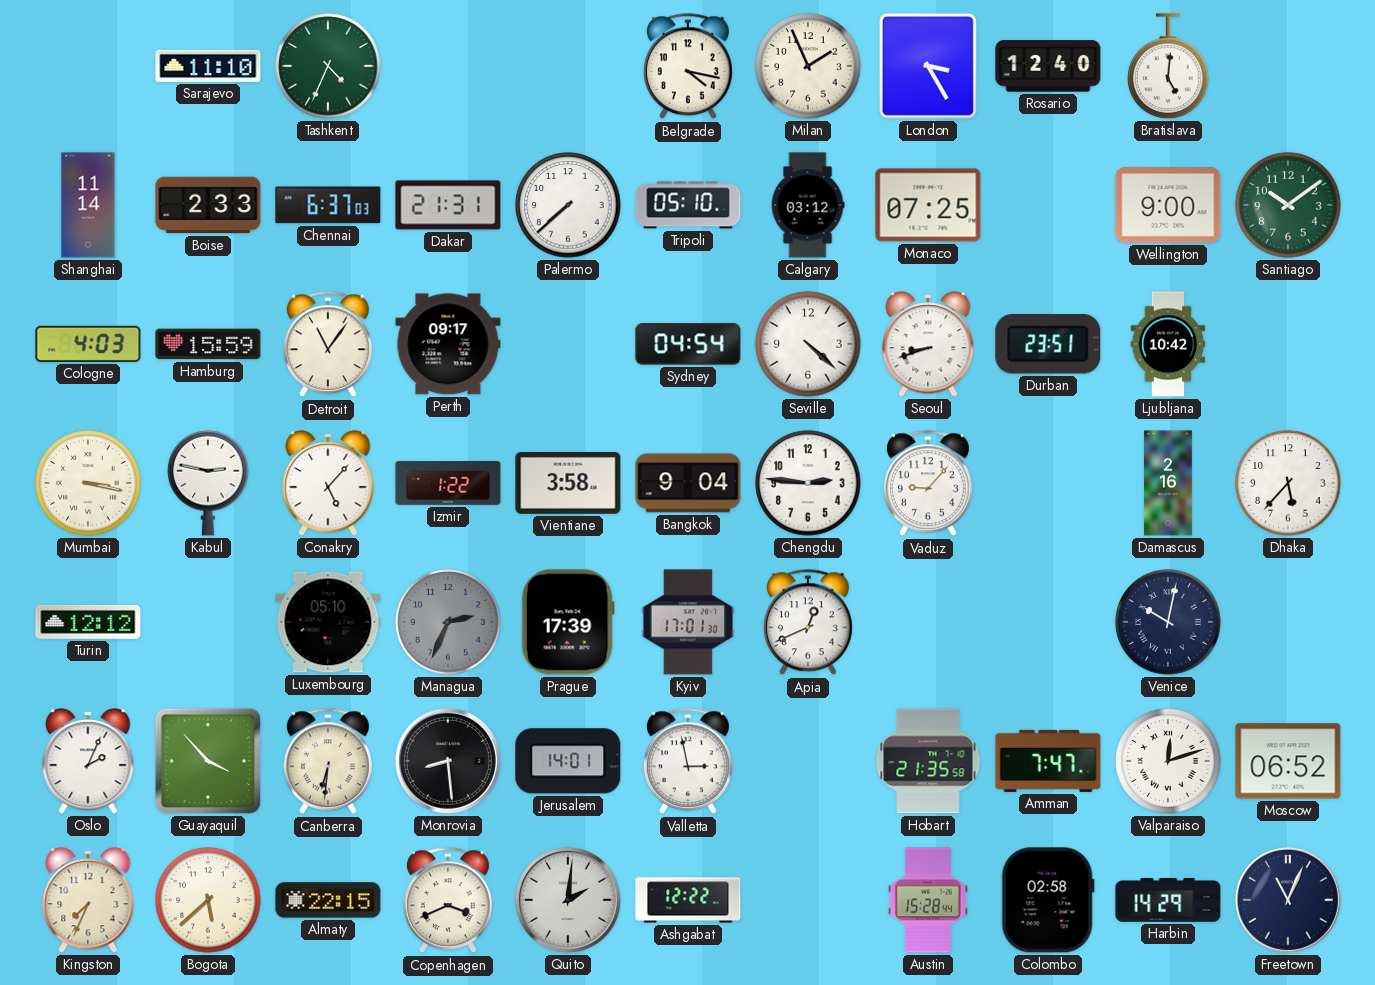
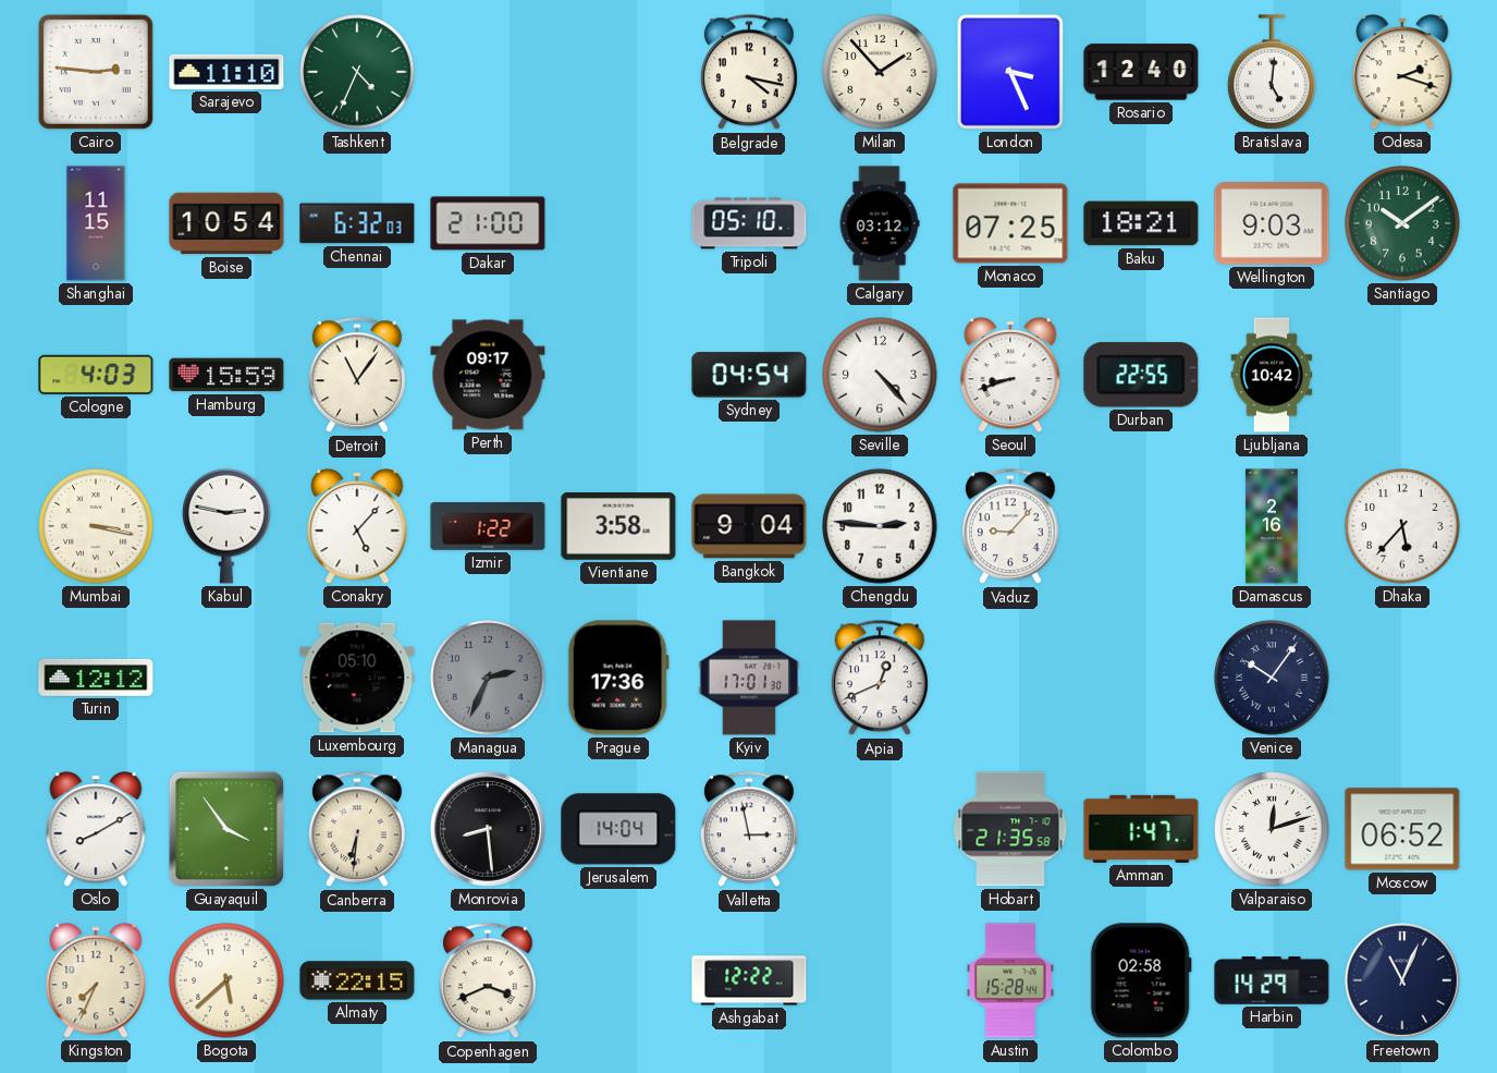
Cairo: none -> 2:46 (96, 72)
Milan: 1:56 -> 1:53 (880, 72)
London: 3:25 -> 3:26 (1010, 72)
Odesa: none -> 2:18 (1402, 72)
Shanghai: 11:14 -> 11:15 (96, 223)
Boise: 2:33 -> 10:54 (226, 223)
Chennai: 6:37 -> 6:32 (357, 223)
Dakar: 21:31 -> 21:00 (488, 223)
Palermo: 7:38 -> none (568, 205)
Baku: none -> 18:21 (1141, 223)
Wellington: 9:00 -> 9:03 (1272, 224)
Seville: 4:22 -> 4:23 (880, 375)
Durban: 23:51 -> 22:55 (1141, 375)
Prague: 17:39 -> 17:36 (618, 678)
Venice: 10:02 -> 10:06 (1272, 678)
Oslo: 2:04 -> 8:10 (96, 829)
Guayaquil: 3:53 -> 3:54 (226, 829)
Jerusalem: 14:01 -> 14:04 (618, 829)
Amman: 7:47 -> 1:47 (1141, 829)
Quito: 2:01 -> none (568, 900)
